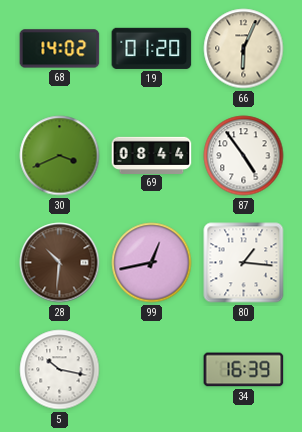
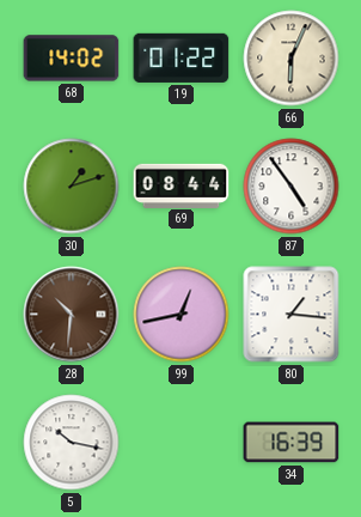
19: 01:20 -> 01:22 (182, 57)
30: 3:41 -> 1:12 (72, 187)
